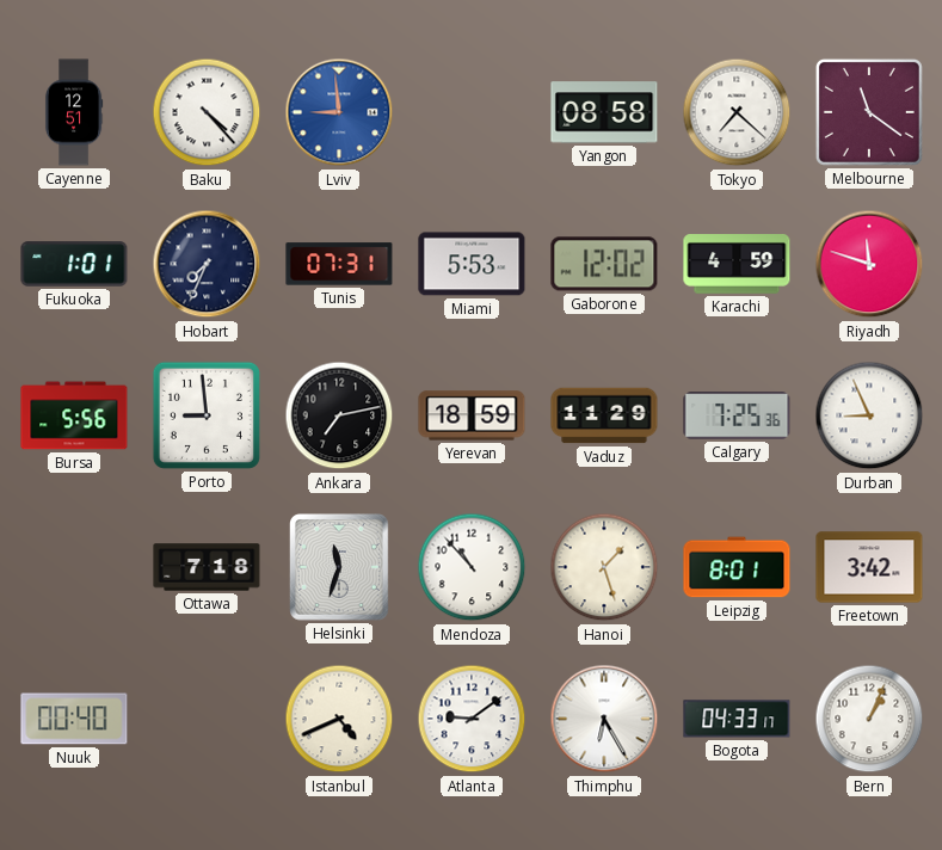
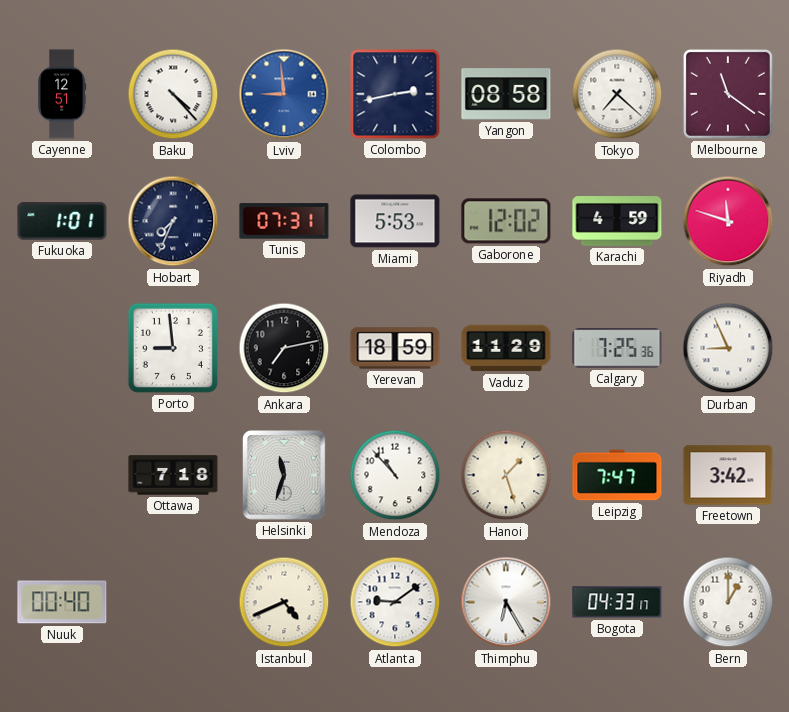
Colombo: none -> 2:43 (395, 94)
Bursa: 5:56 -> none (74, 415)
Leipzig: 8:01 -> 7:47 (617, 475)
Bern: 1:04 -> 1:00 (728, 602)
